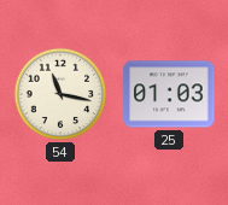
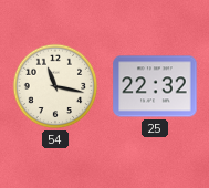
25: 01:03 -> 22:32 (155, 86)
